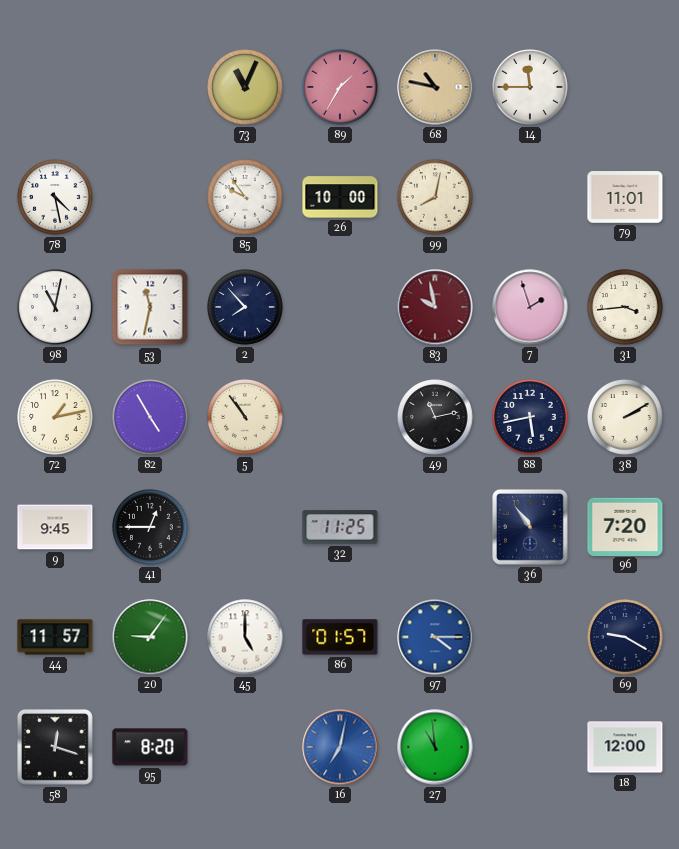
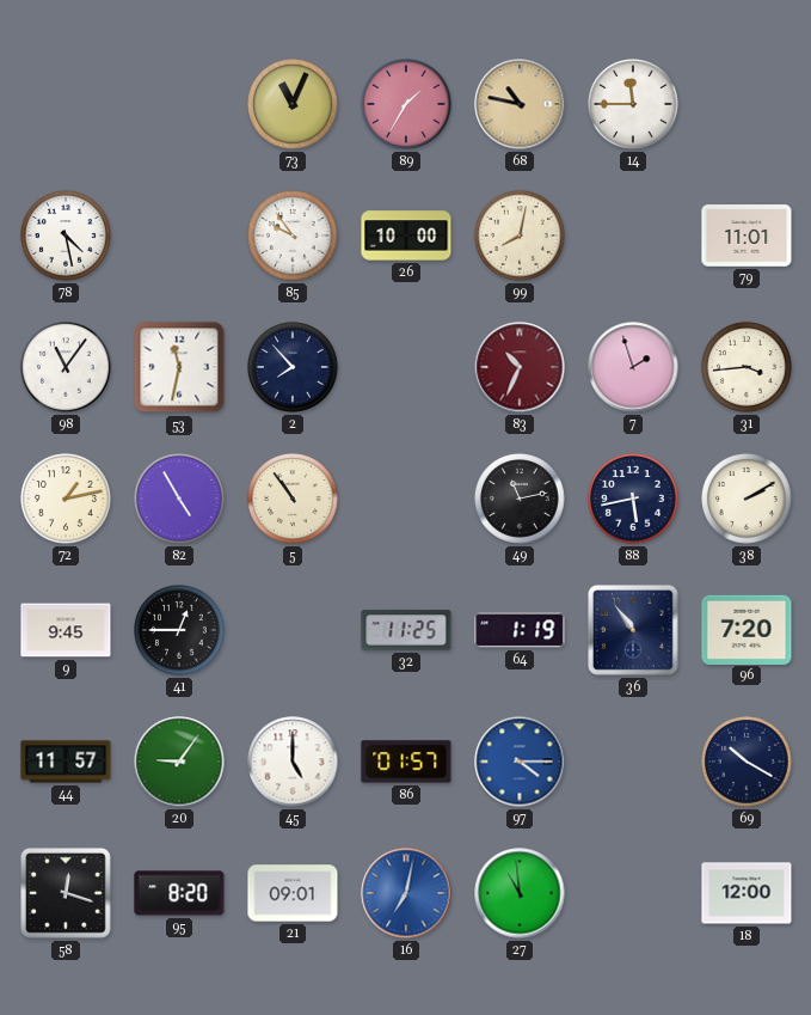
98: 11:02 -> 11:06 (66, 367)
83: 9:58 -> 10:34 (520, 367)
64: none -> 1:19 (520, 630)
69: 9:20 -> 10:20 (747, 762)
21: none -> 09:01 (293, 893)
